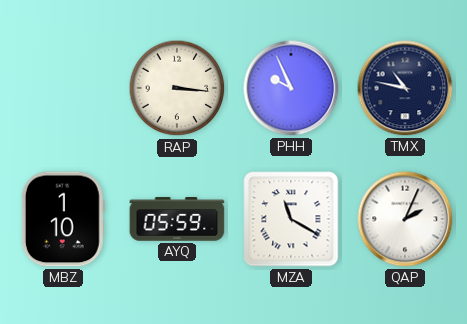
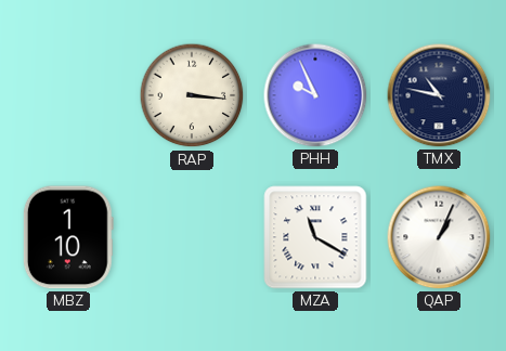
AYQ: 05:59 -> none (177, 219)
QAP: 2:04 -> 1:04 (439, 237)
